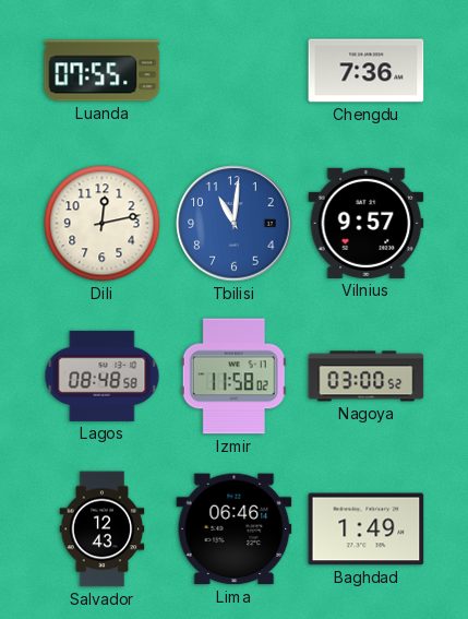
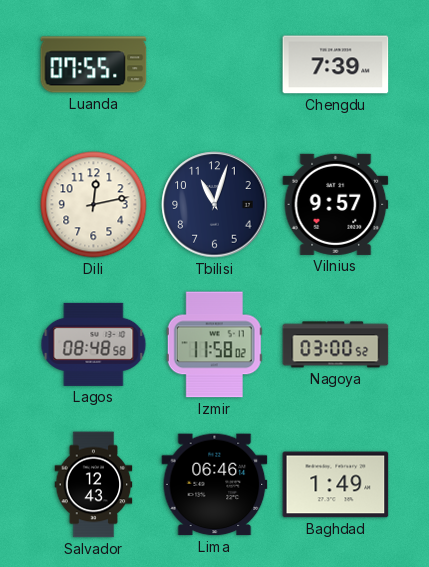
Chengdu: 7:36 -> 7:39 (336, 65)
Tbilisi: 11:01 -> 11:03 (215, 205)
Tbilisi dial: blue -> navy (215, 205)
